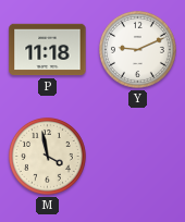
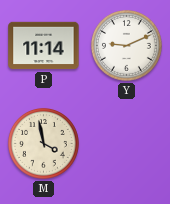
P: 11:18 -> 11:14 (44, 46)
